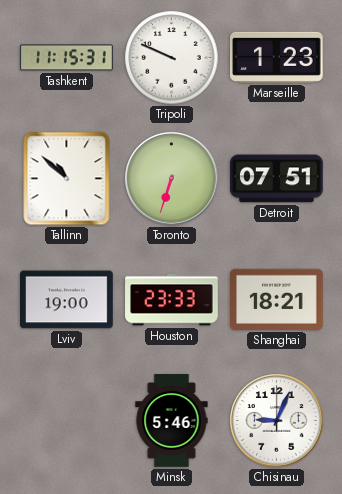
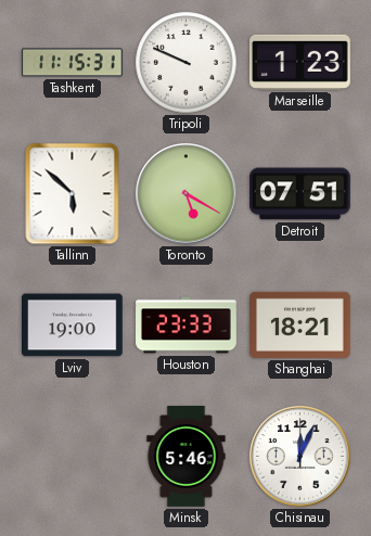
Tallinn: 10:52 -> 5:52 (73, 194)
Toronto: 6:33 -> 5:20 (187, 194)
Chisinau: 9:04 -> 12:04 (300, 457)
